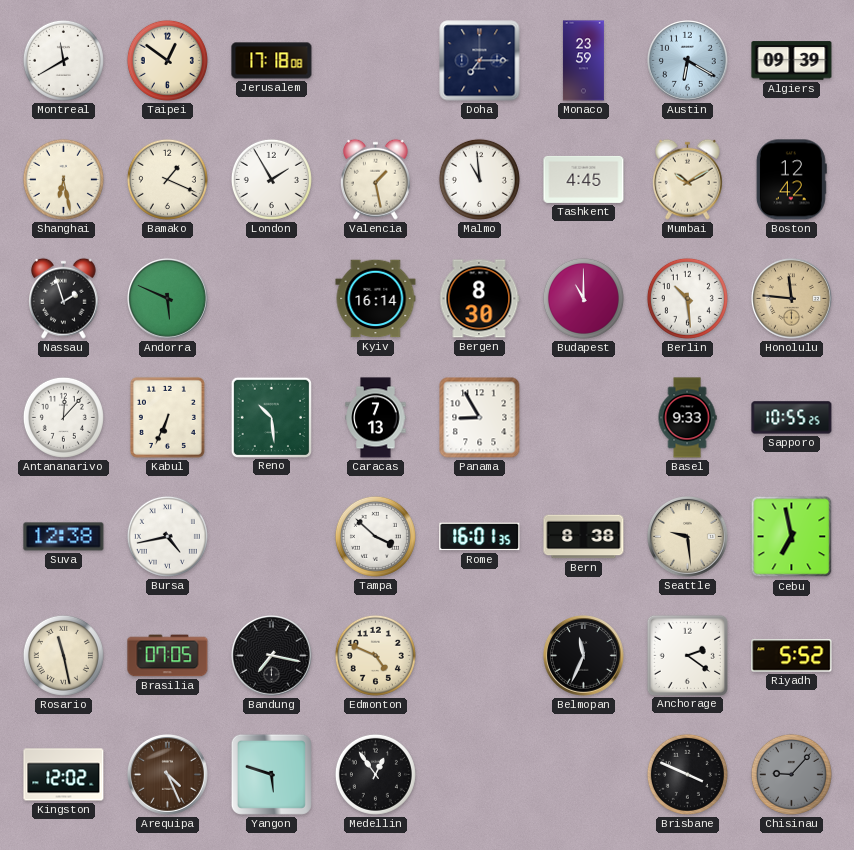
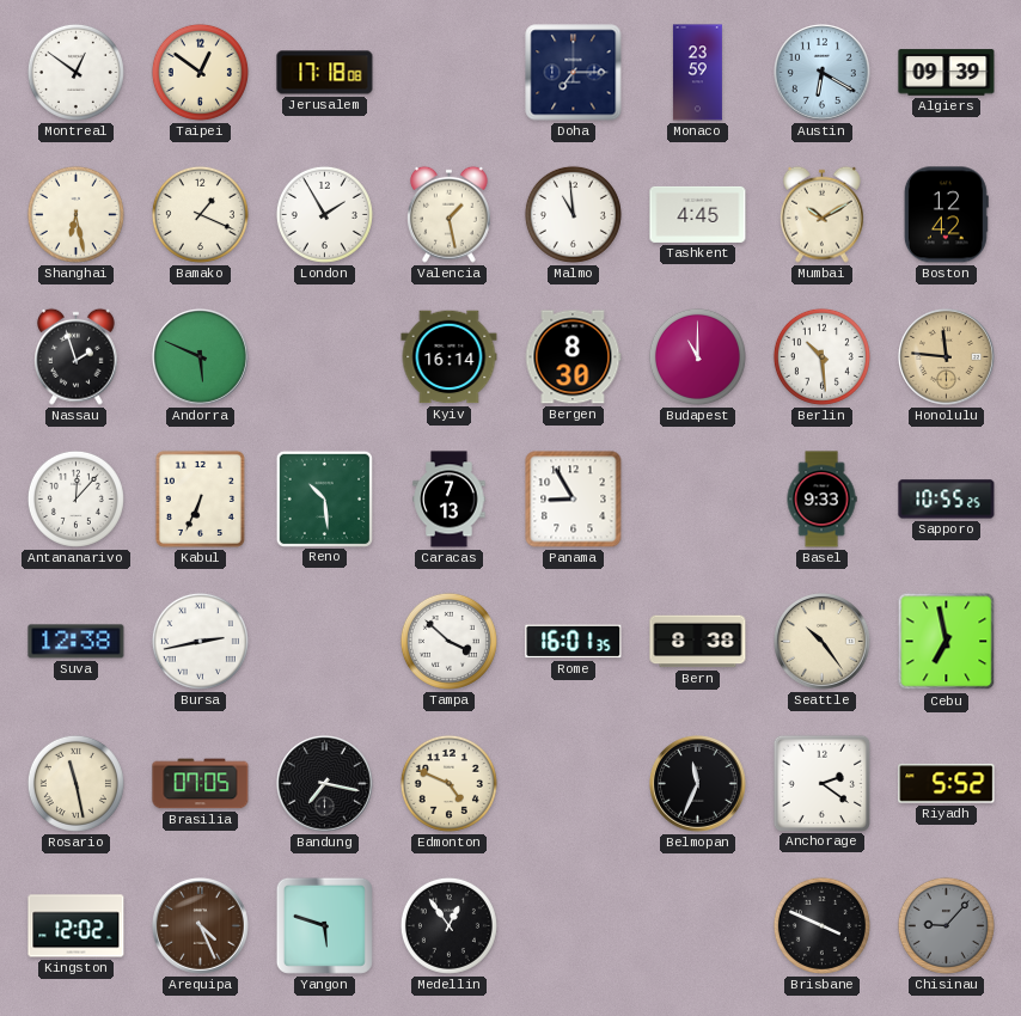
Montreal: 11:40 -> 12:51 (75, 72)
Bursa: 4:43 -> 2:43 (200, 641)
Seattle: 9:29 -> 10:24 (823, 642)
